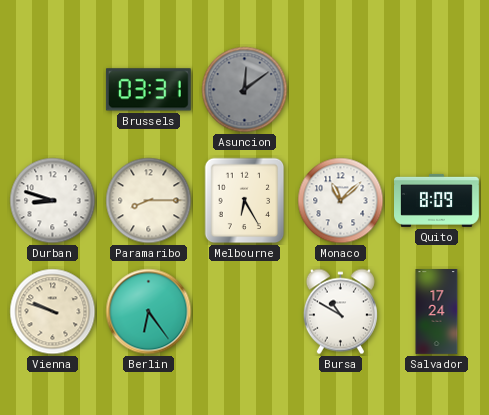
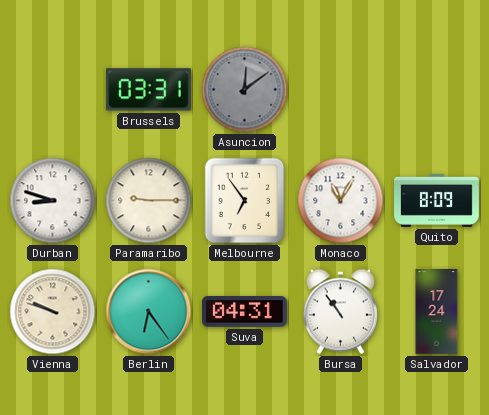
Paramaribo: 8:15 -> 9:15 (149, 201)
Melbourne: 6:25 -> 6:54 (245, 201)
Monaco: 11:08 -> 11:05 (341, 201)
Suva: none -> 04:31 (244, 312)
Bursa: 10:50 -> 10:54 (340, 312)
